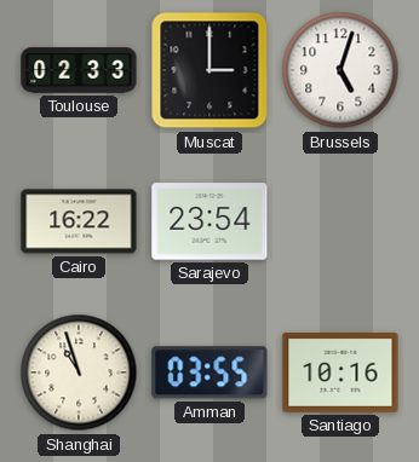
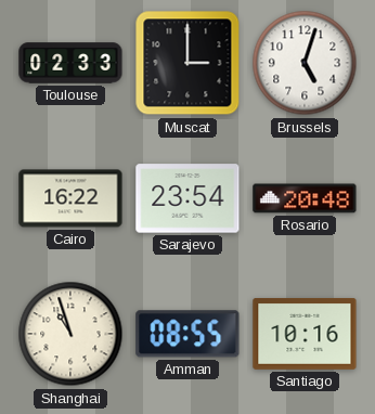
Rosario: none -> 20:48 (305, 198)
Amman: 03:55 -> 08:55 (187, 334)
